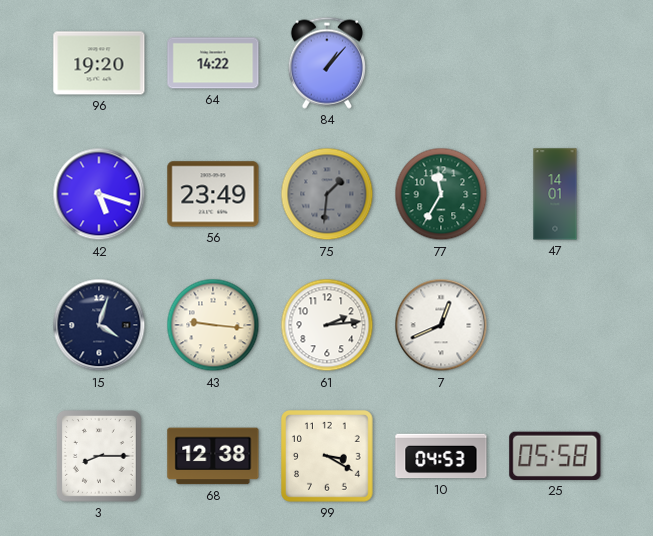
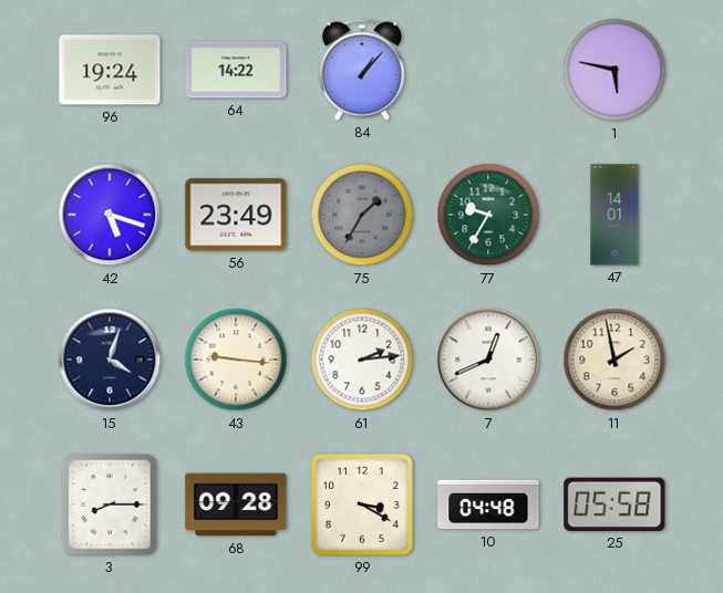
96: 19:20 -> 19:24 (110, 70)
1: none -> 5:47 (614, 70)
75: 1:31 -> 1:35 (362, 215)
77: 11:35 -> 9:35 (488, 215)
11: none -> 1:58 (614, 360)
68: 12:38 -> 09:28 (236, 504)
10: 04:53 -> 04:48 (488, 504)
